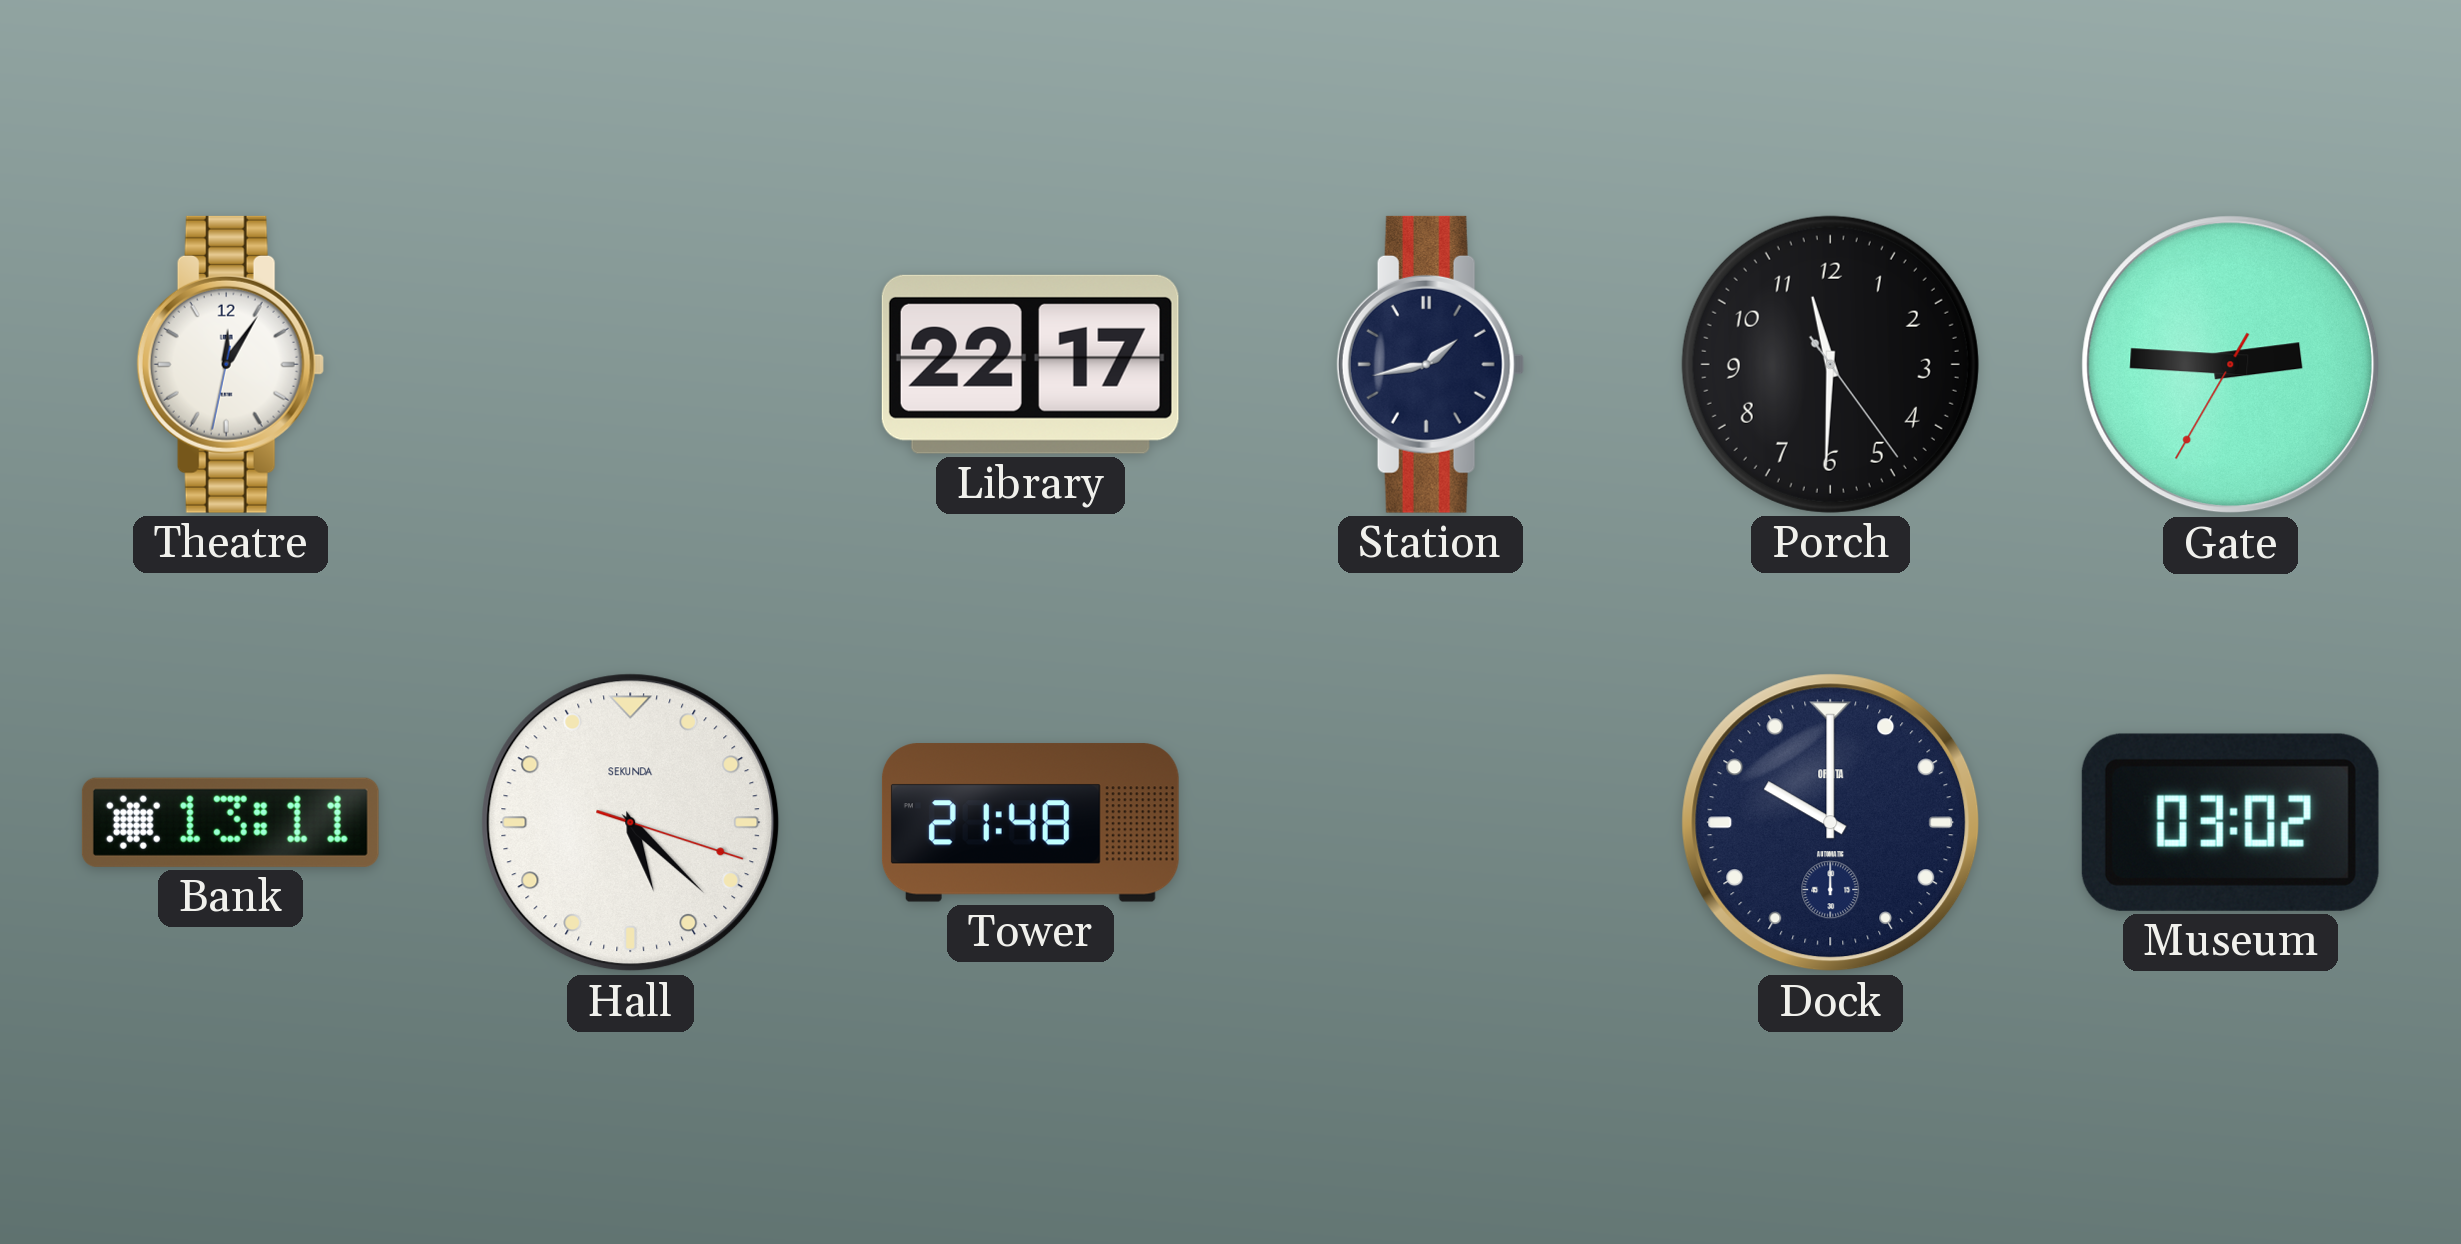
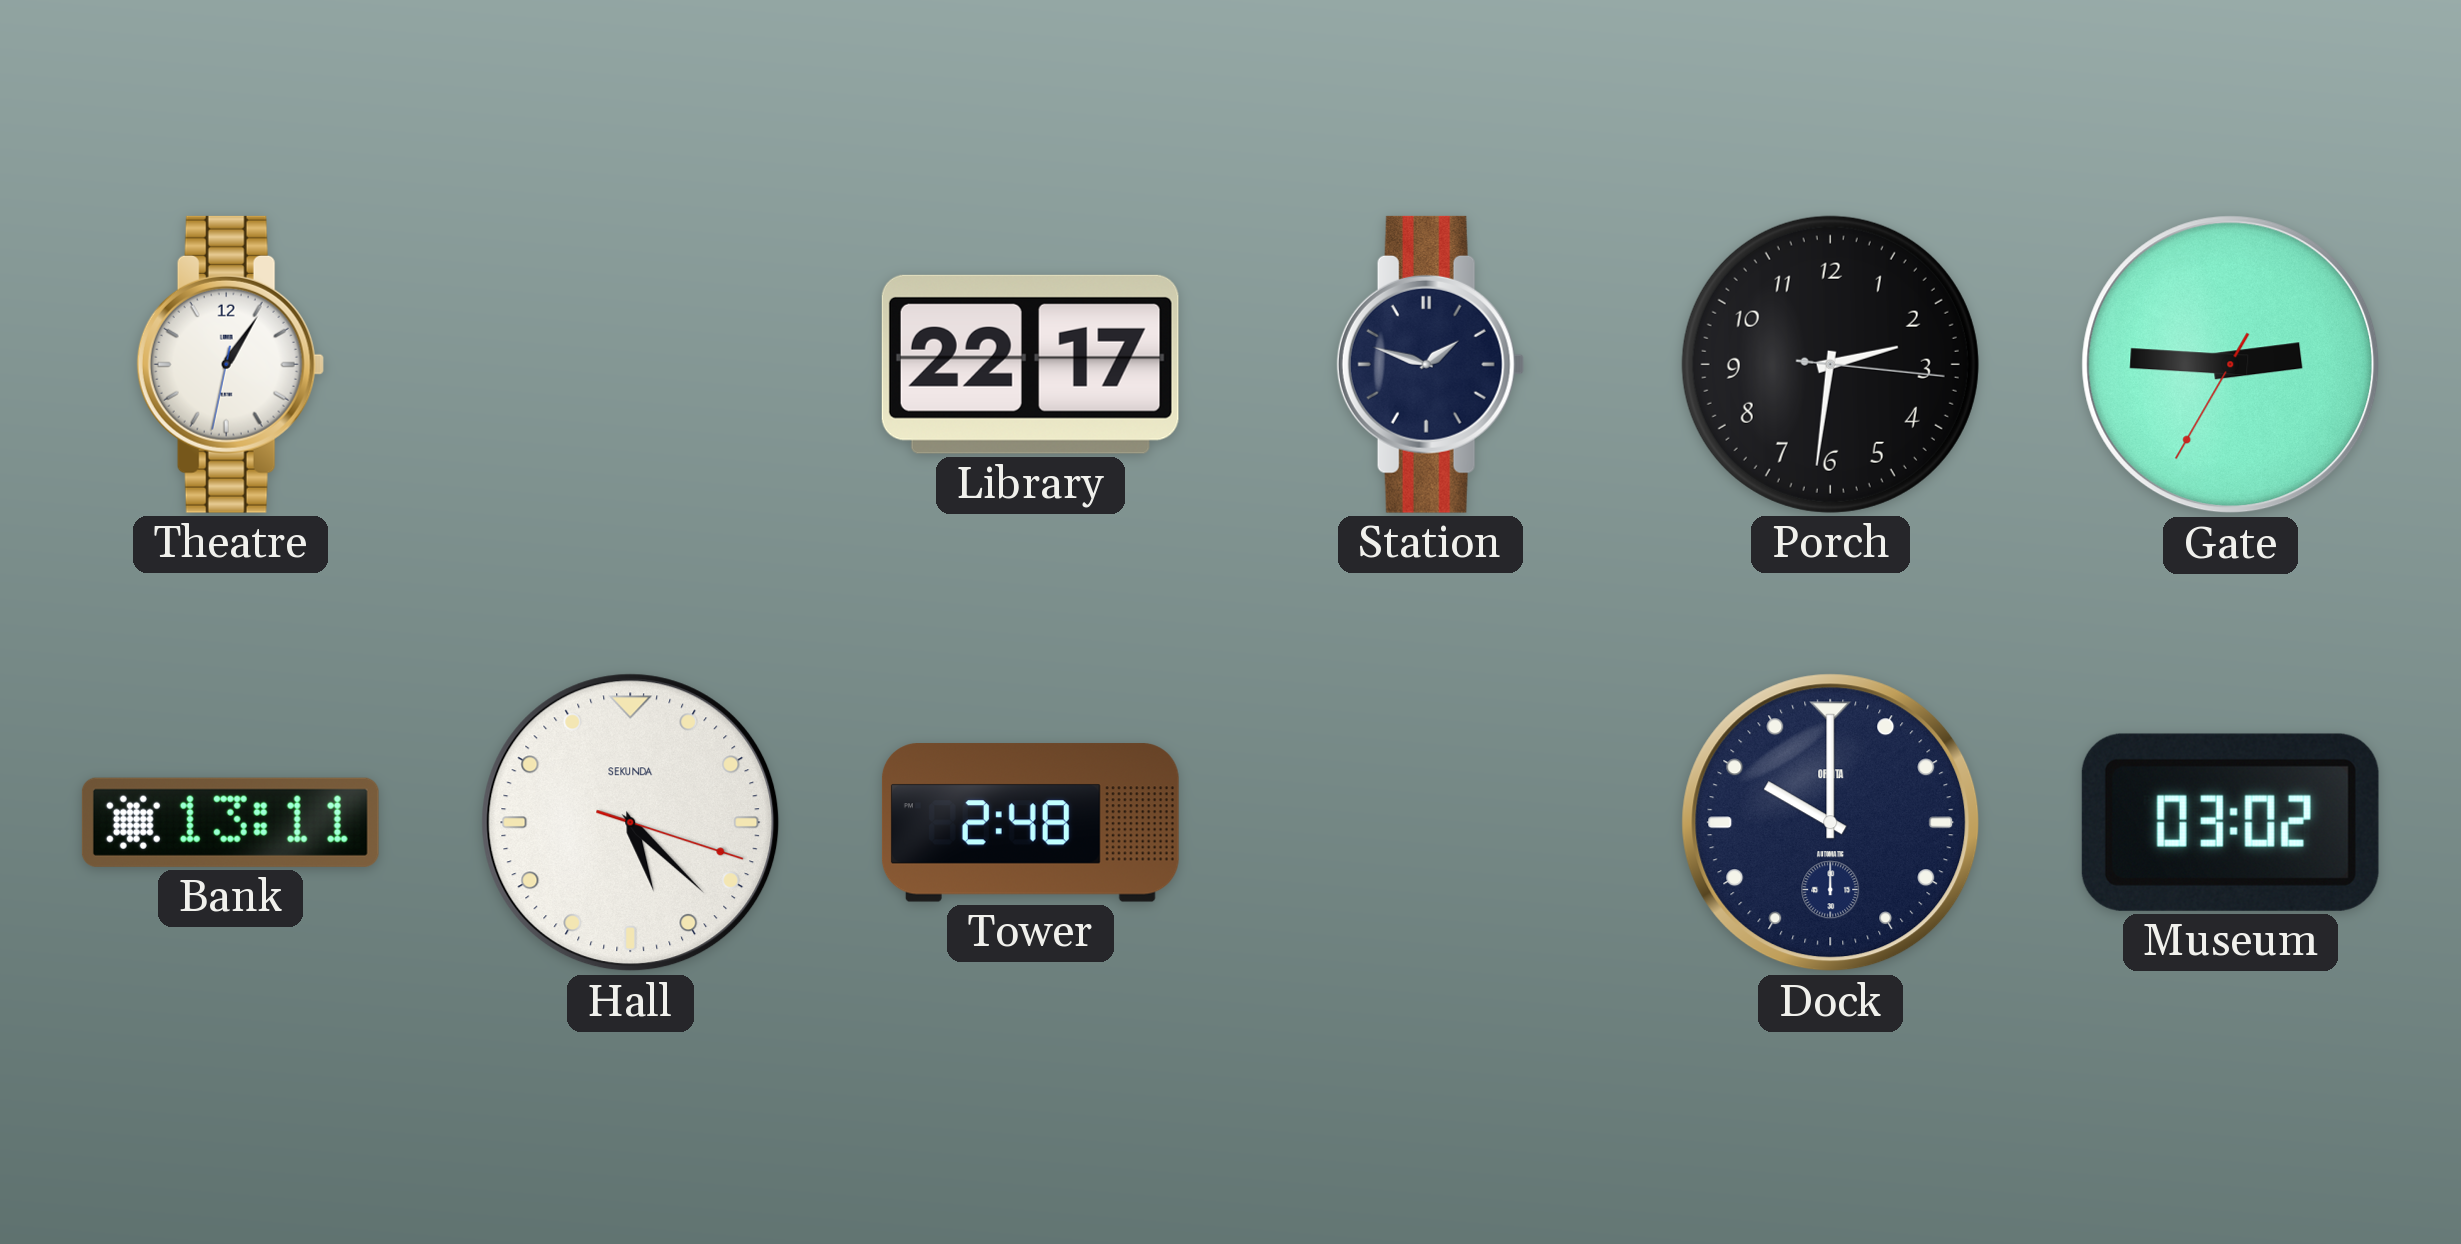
Theatre: 12:05 -> 1:05 (230, 364)
Station: 1:43 -> 1:48 (1430, 364)
Porch: 11:30 -> 2:31 (1830, 364)
Tower: 21:48 -> 2:48 (1030, 823)
